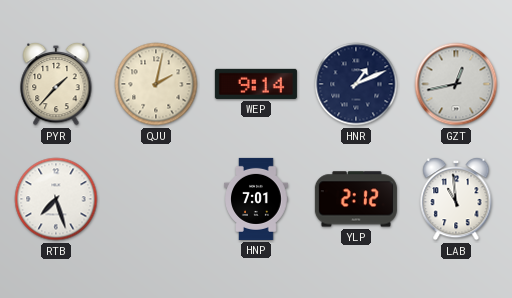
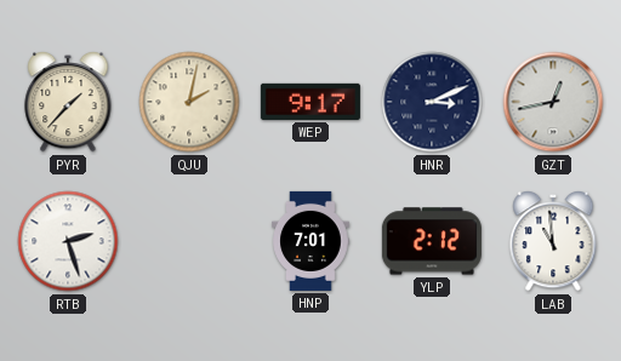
WEP: 9:14 -> 9:17 (310, 102)
HNR: 1:11 -> 3:11 (432, 102)
RTB: 7:27 -> 2:27 (68, 241)
